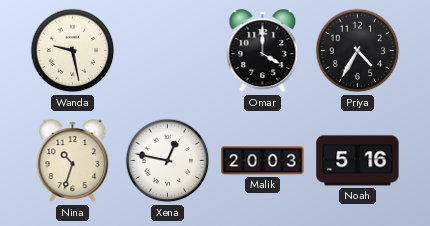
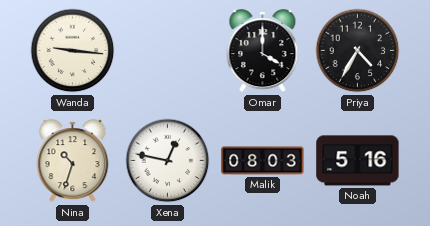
Wanda: 9:28 -> 9:16 (73, 51)
Malik: 20:03 -> 08:03 (263, 161)
